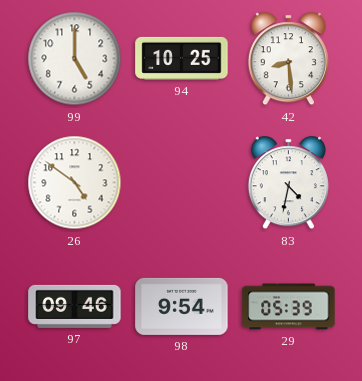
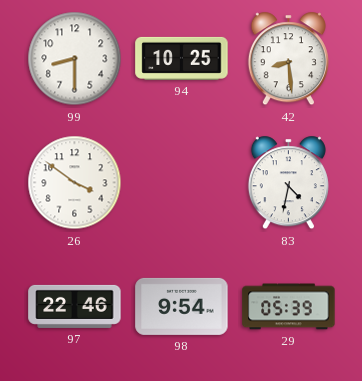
99: 5:00 -> 8:30 (75, 59)
26: 4:51 -> 3:51 (75, 183)
97: 09:46 -> 22:46 (75, 306)
